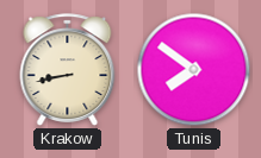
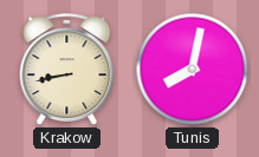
Tunis: 7:51 -> 8:02 (193, 70)
